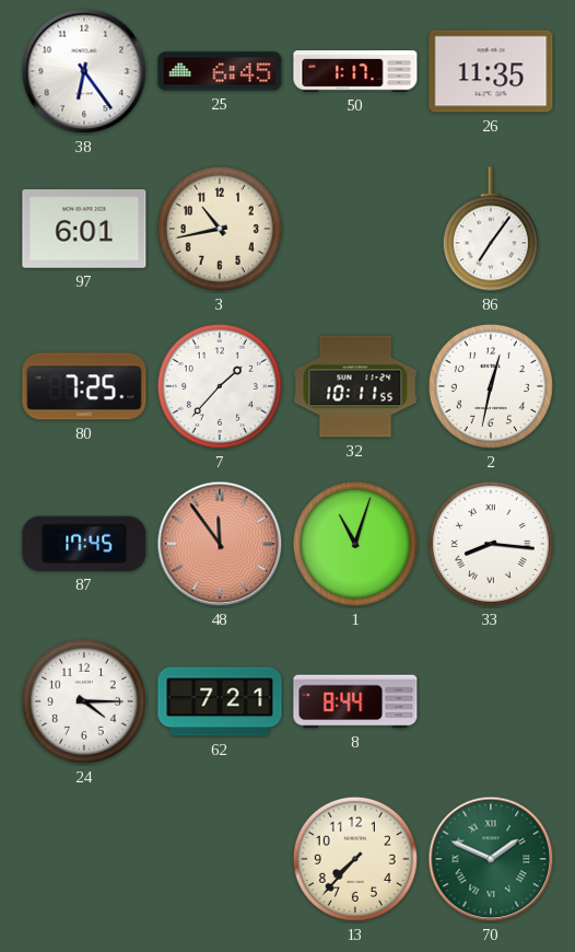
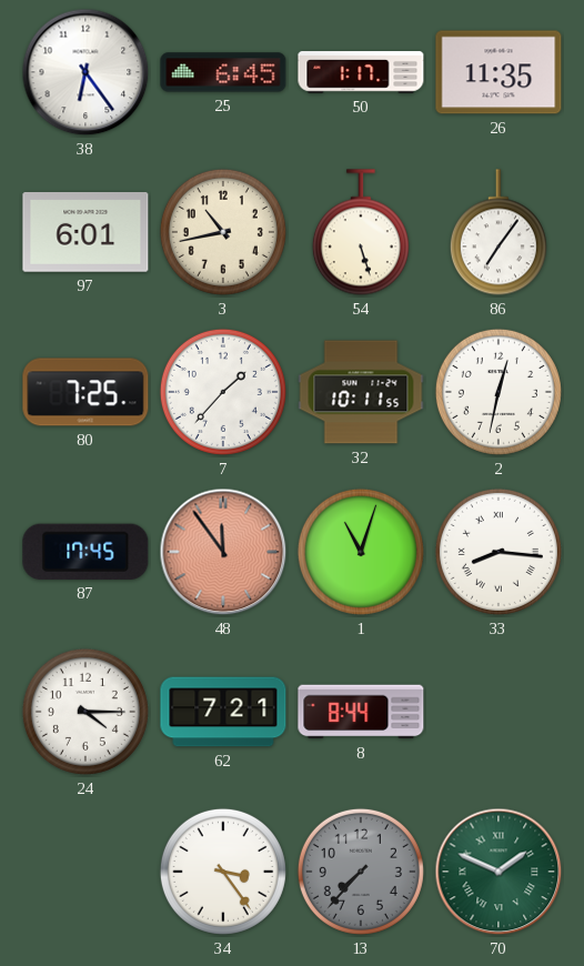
54: none -> 5:27 (361, 232)
34: none -> 3:24 (223, 872)
13 dial: cream -> grey (361, 872)
